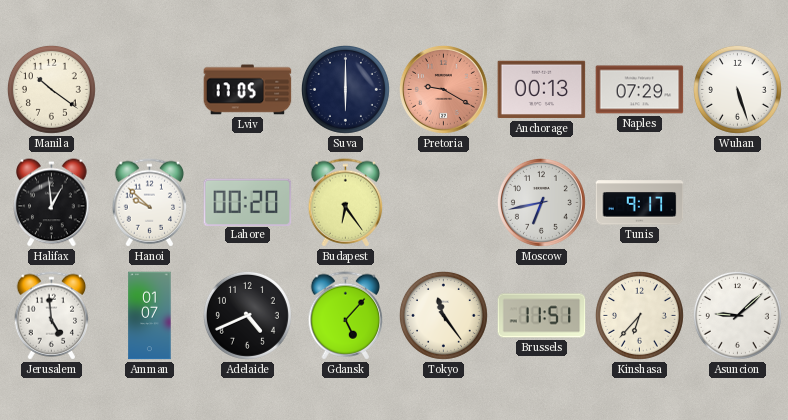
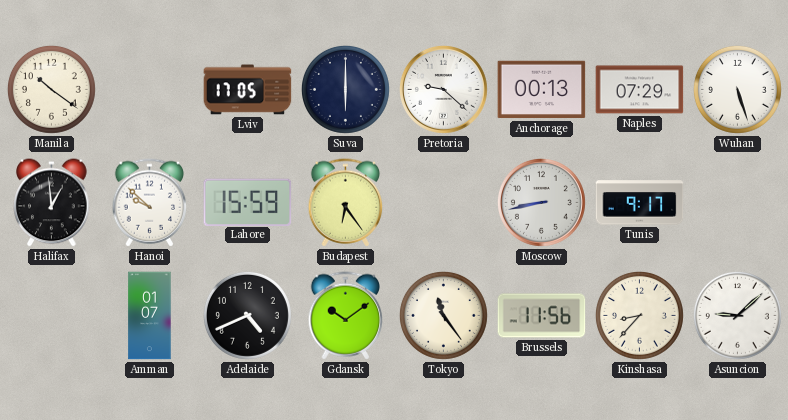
Pretoria: 9:20 -> 9:22 (443, 89)
Pretoria dial: salmon -> white (443, 89)
Lahore: 00:20 -> 15:59 (248, 202)
Moscow: 6:43 -> 8:43 (541, 202)
Jerusalem: 4:59 -> none (52, 316)
Gdansk: 5:07 -> 10:09 (346, 316)
Brussels: 11:51 -> 11:56 (542, 316)
Kinshasa: 6:37 -> 8:37 (639, 315)
